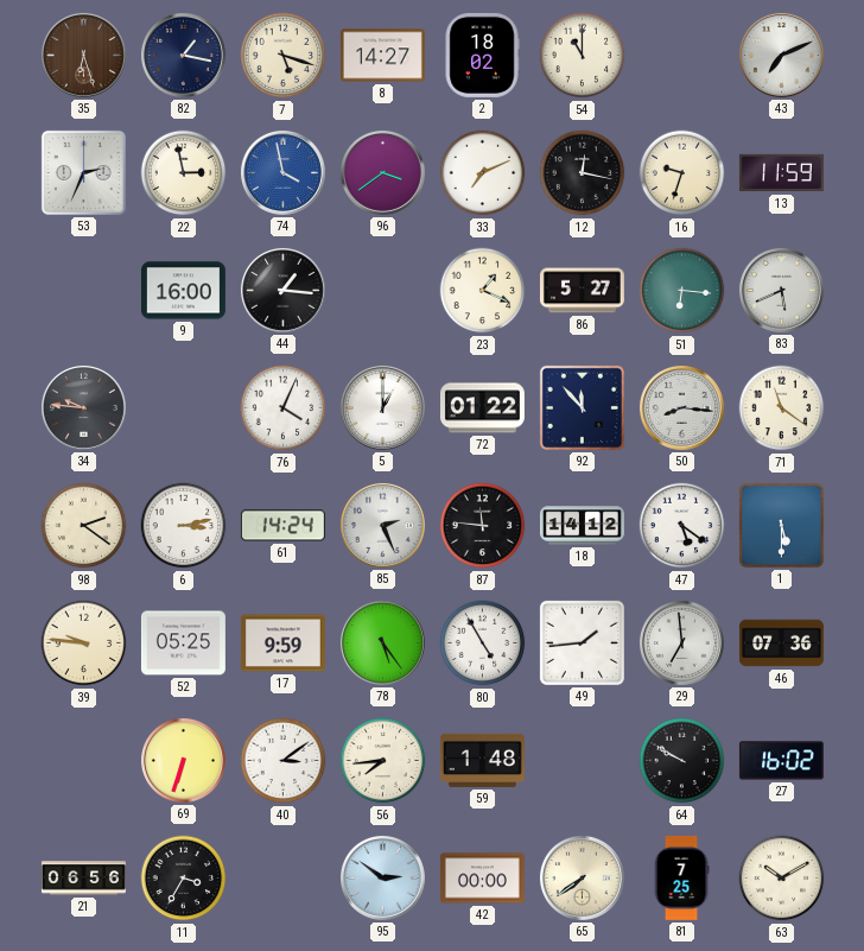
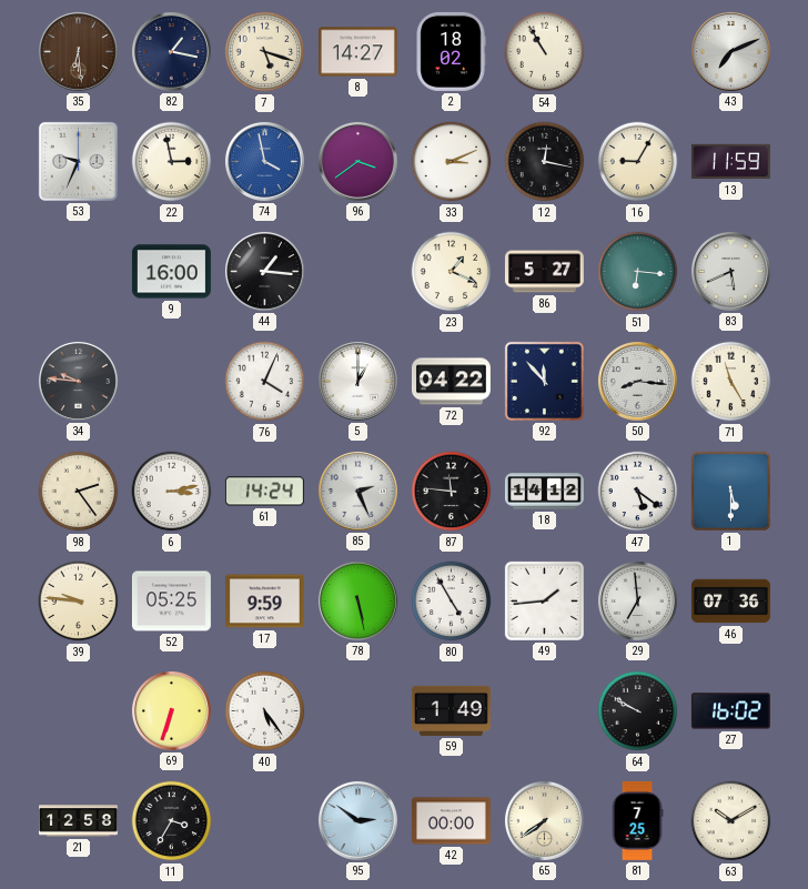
35: 6:27 -> 6:29 (78, 51)
54: 11:00 -> 10:55 (545, 52)
53: 2:34 -> 9:34 (78, 161)
33: 7:11 -> 3:11 (452, 162)
16: 9:33 -> 9:05 (638, 162)
72: 01:22 -> 04:22 (451, 382)
71: 11:21 -> 11:25 (731, 382)
98: 2:21 -> 2:24 (79, 492)
78: 5:24 -> 5:28 (357, 600)
40: 3:09 -> 5:24 (265, 711)
56: 7:44 -> none (383, 761)
59: 1:48 -> 1:49 (451, 710)
21: 06:56 -> 12:58 (79, 821)
